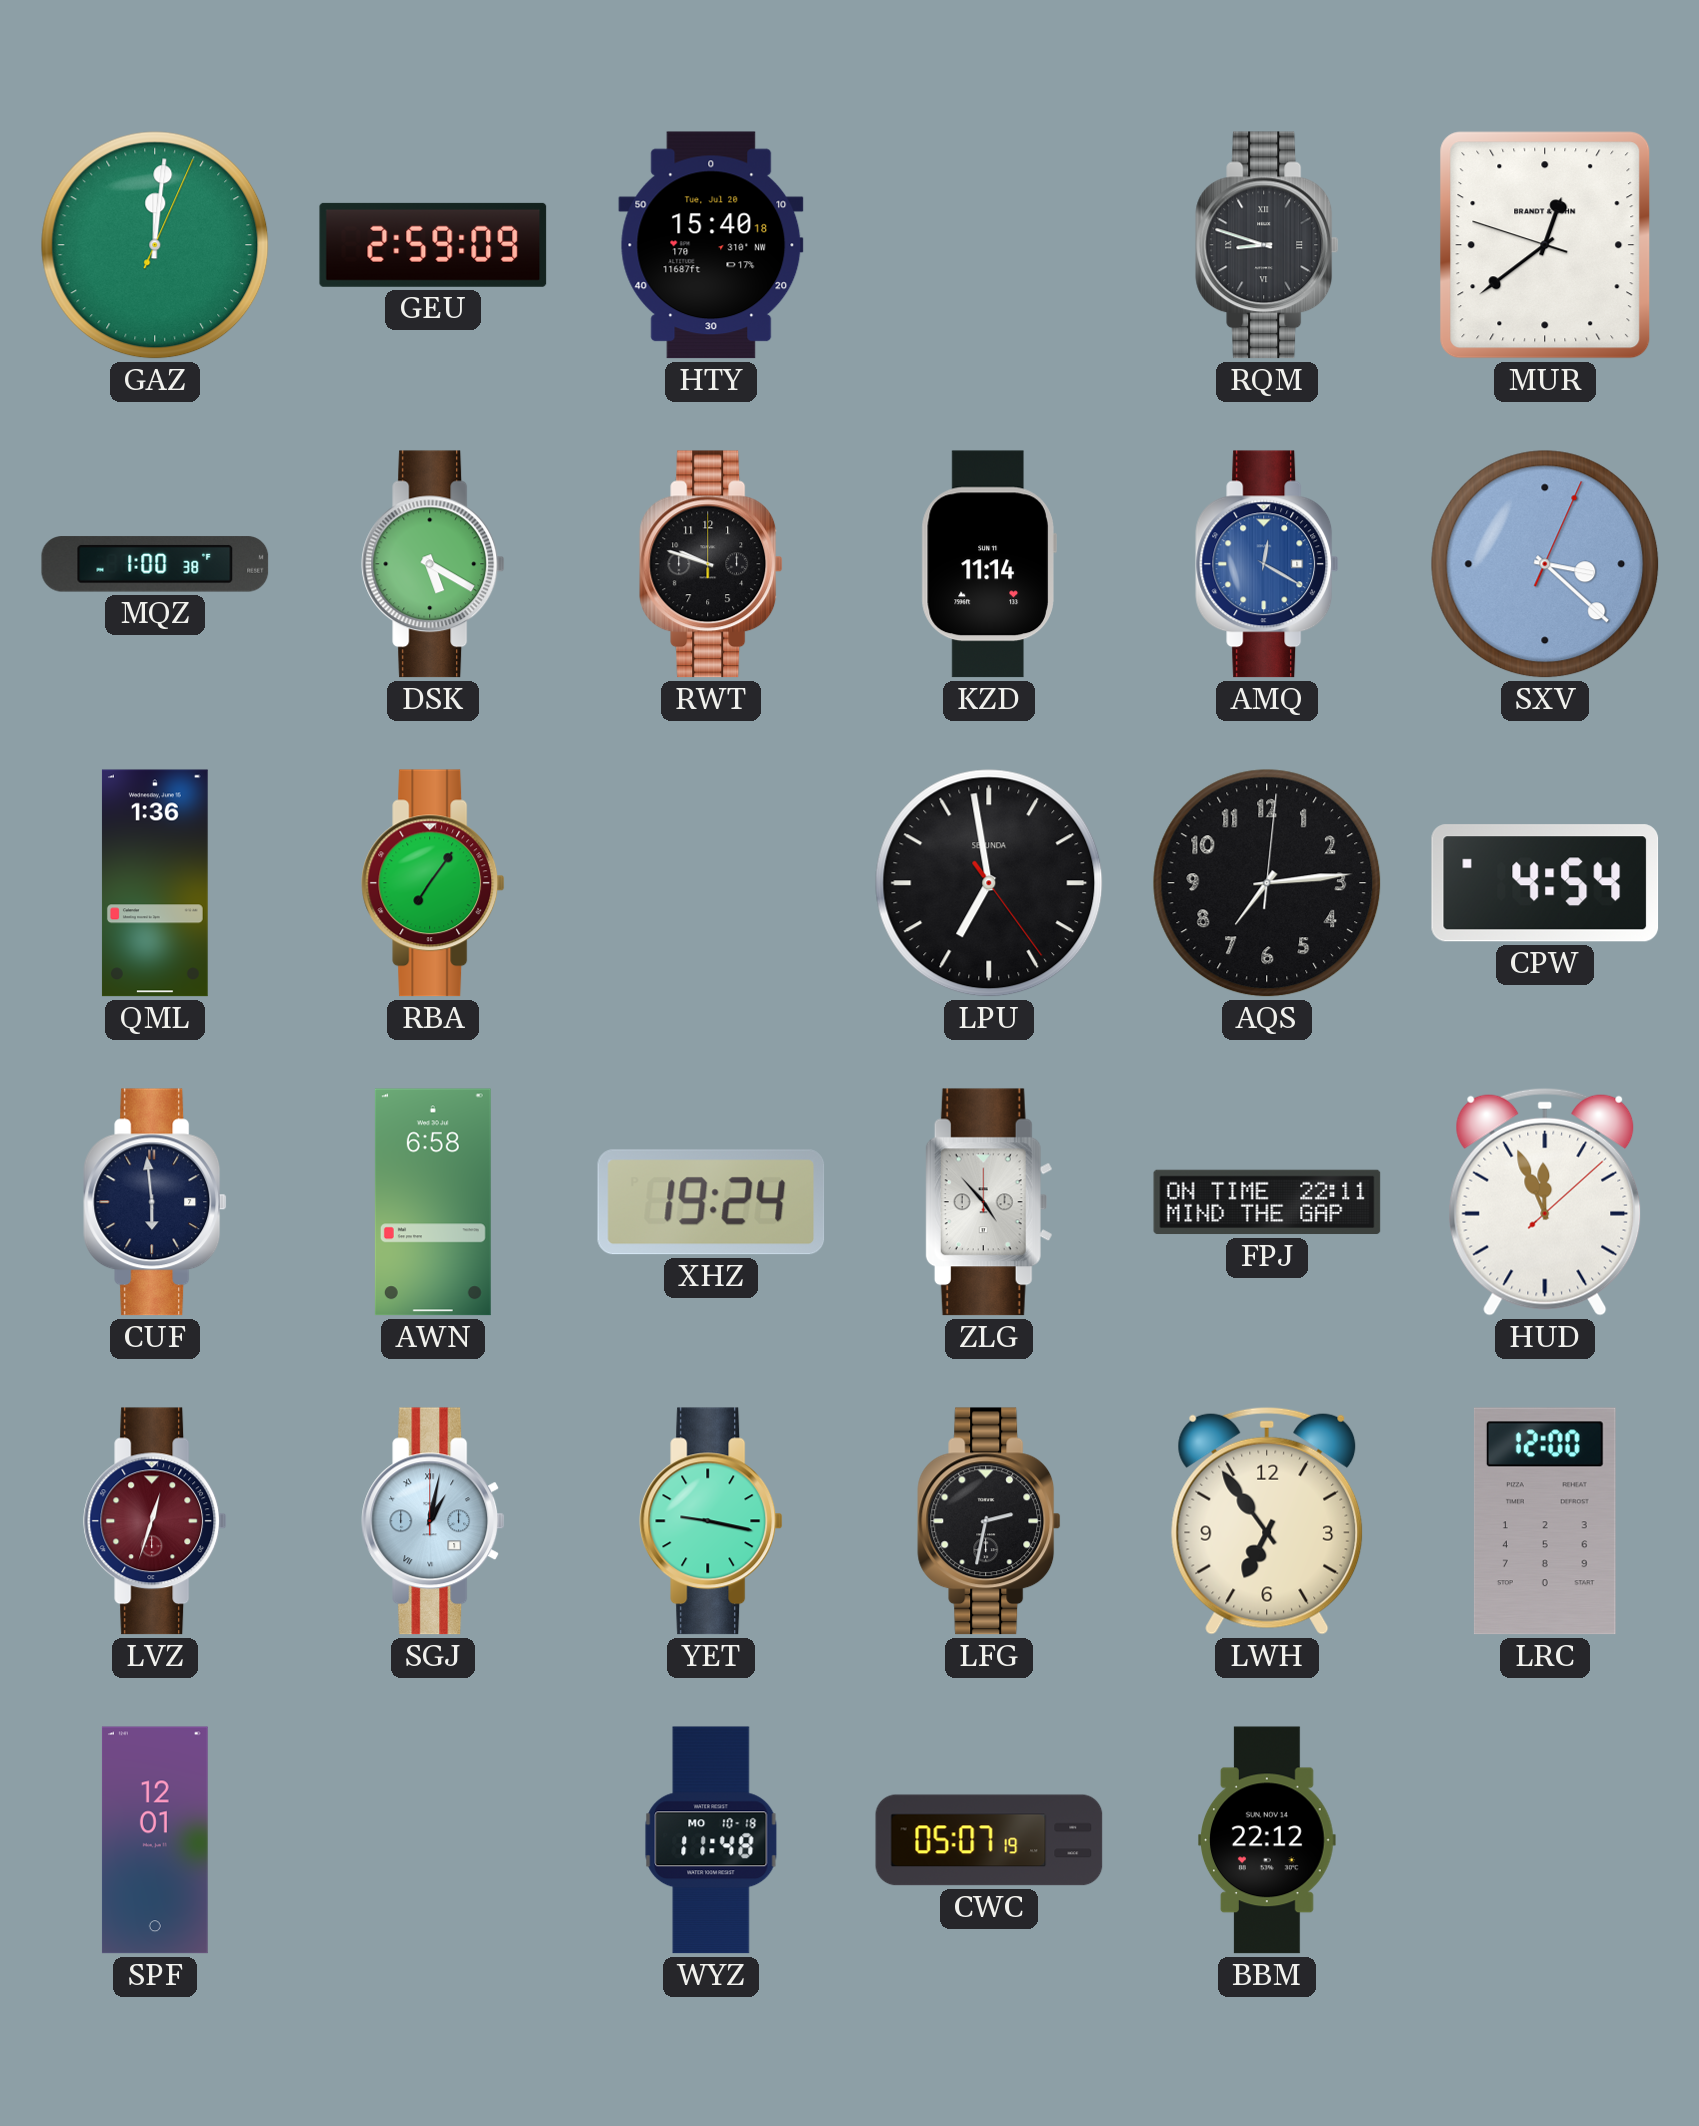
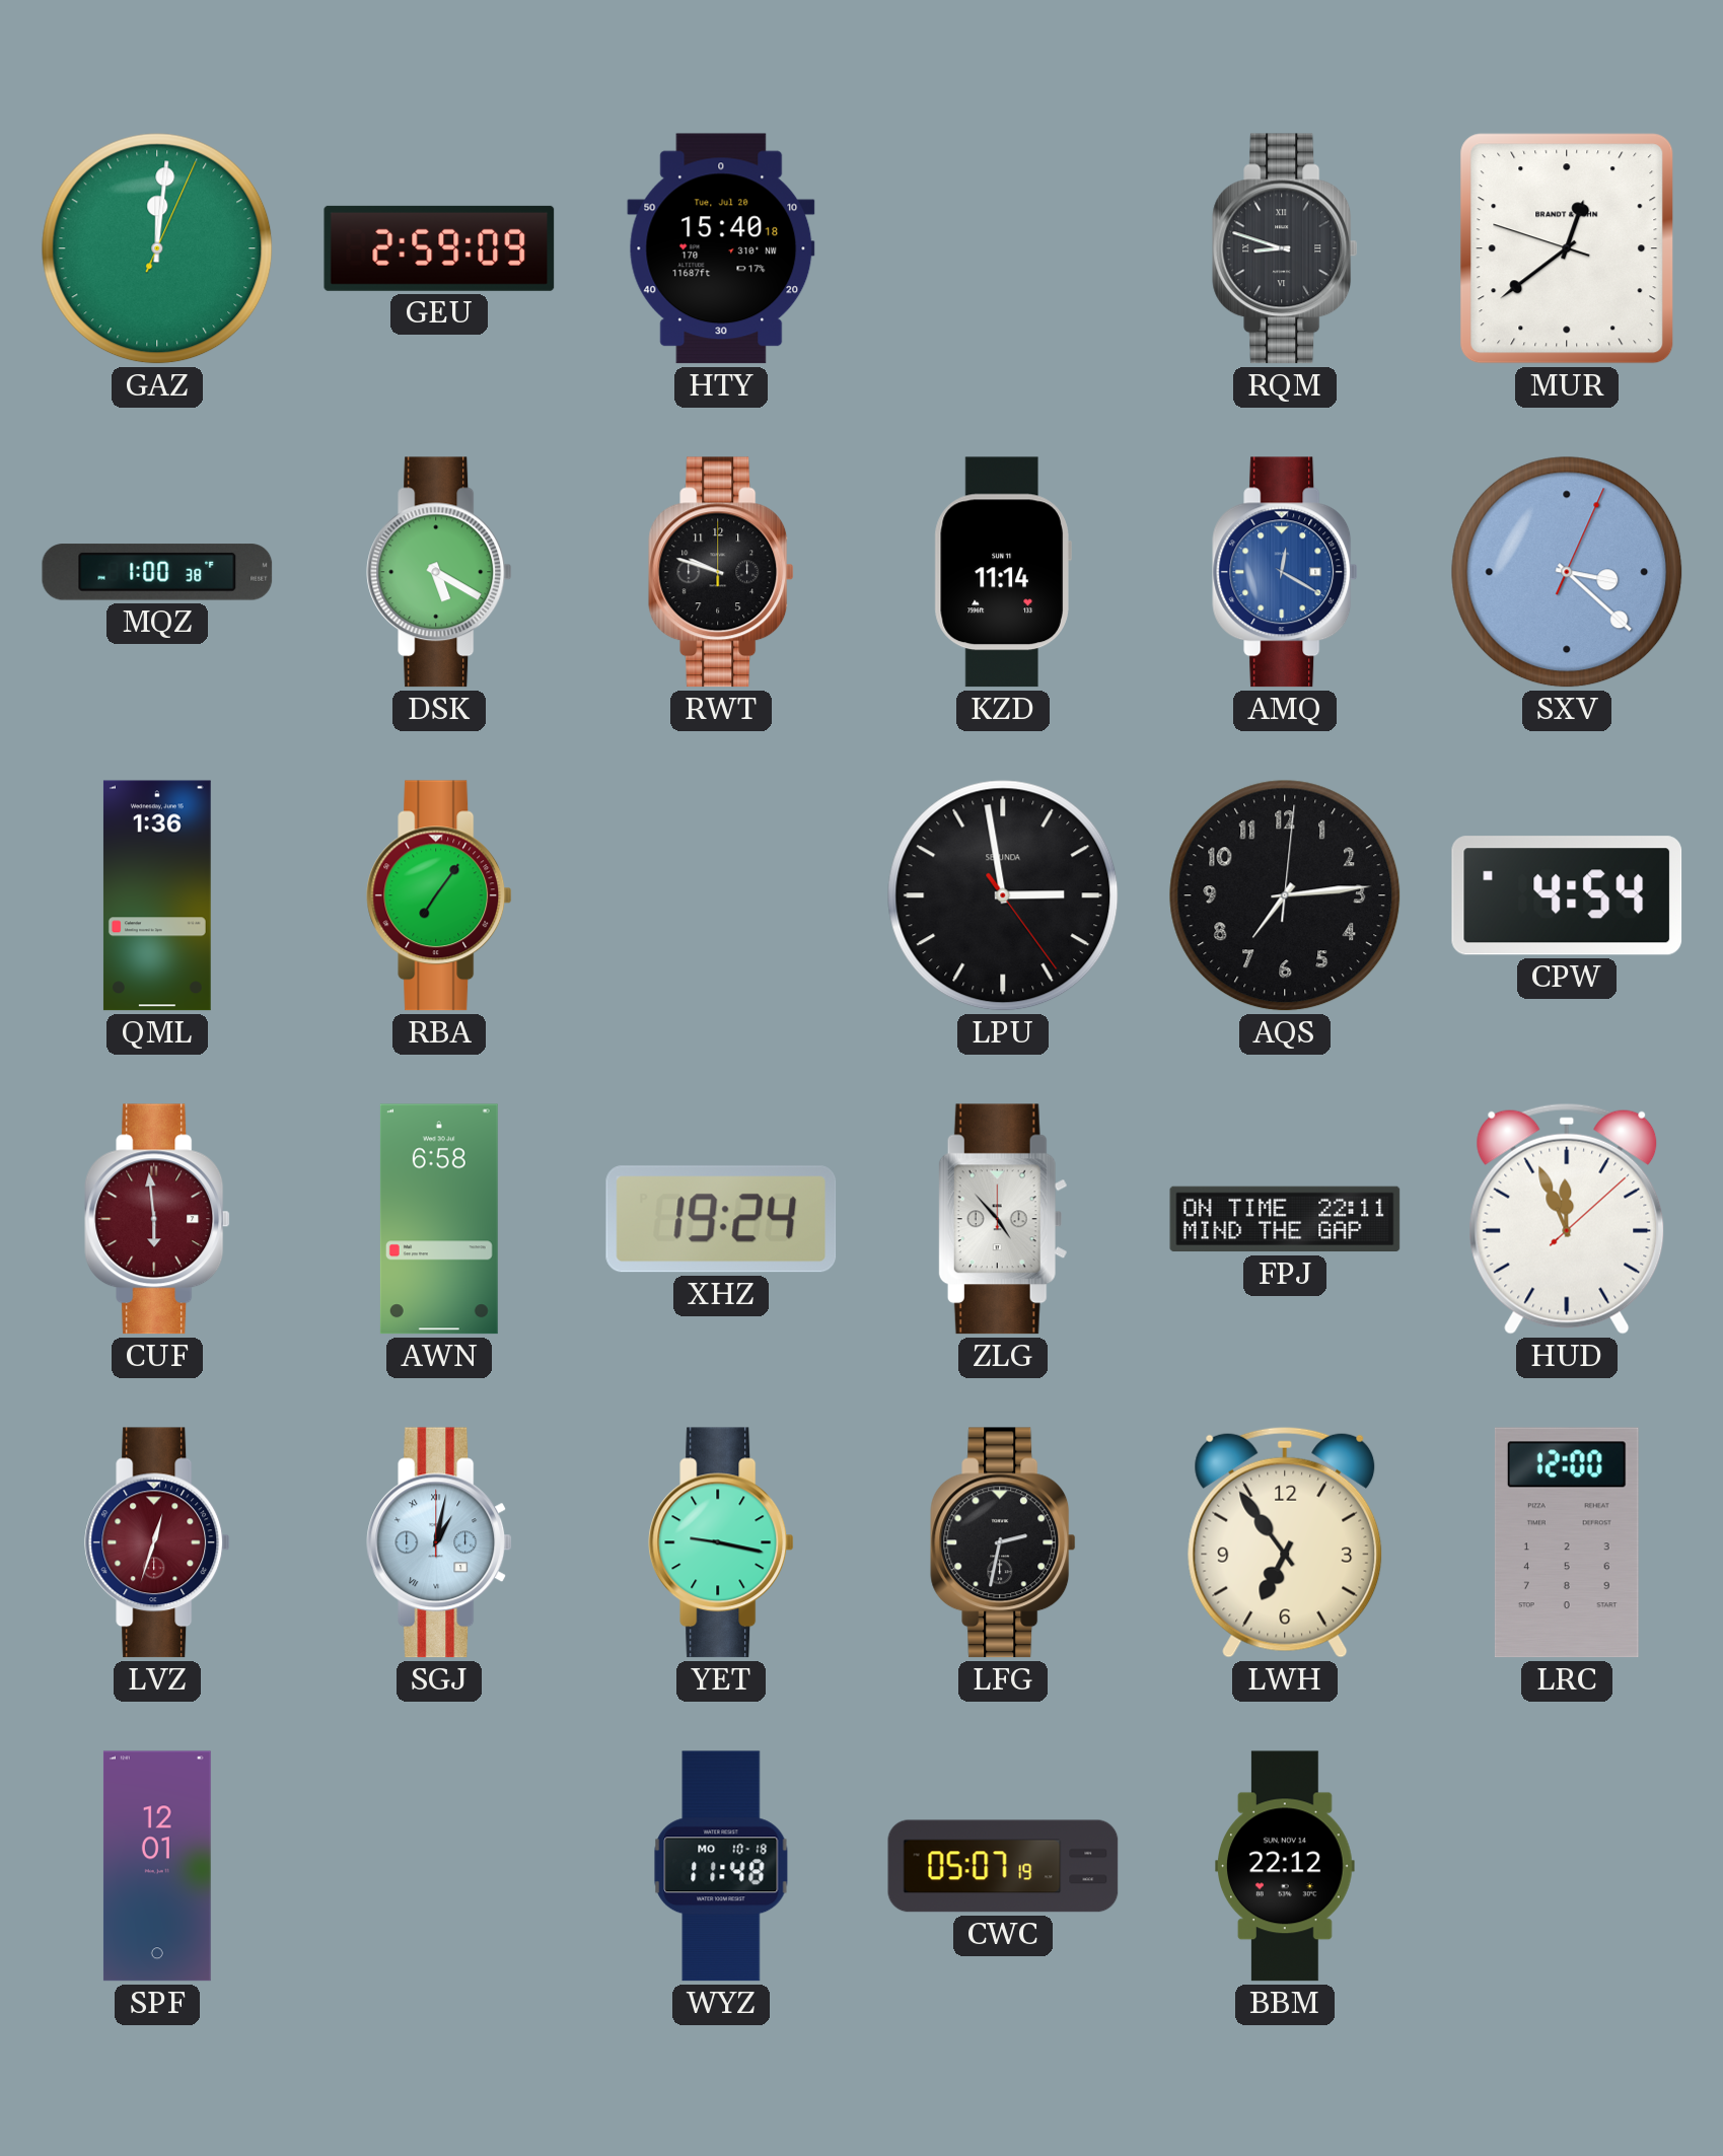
LPU: 6:58 -> 2:58 (1003, 895)
CUF dial: navy -> burgundy (157, 1219)
